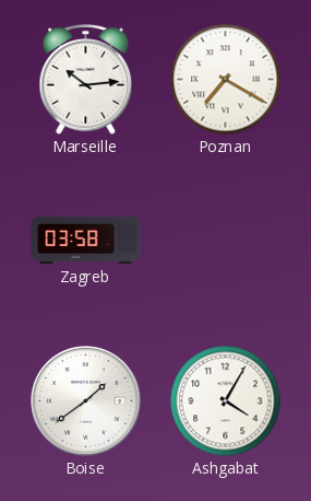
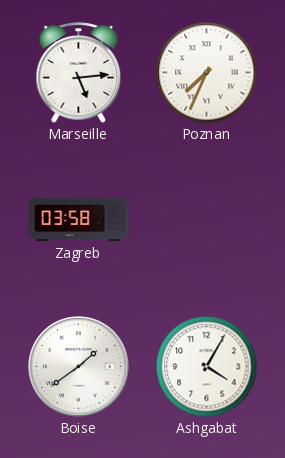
Marseille: 10:14 -> 5:14 (79, 73)
Poznan: 7:20 -> 7:34 (207, 73)
